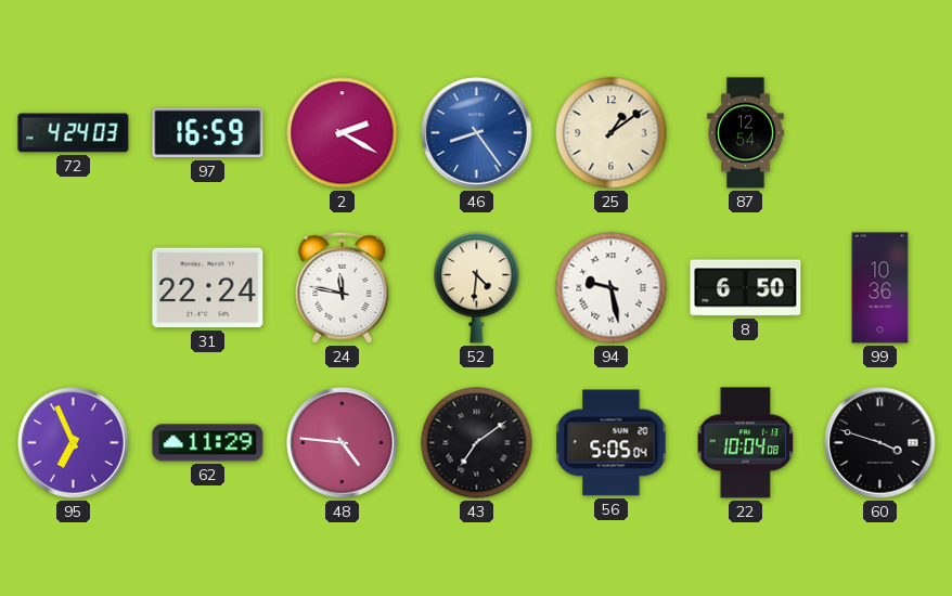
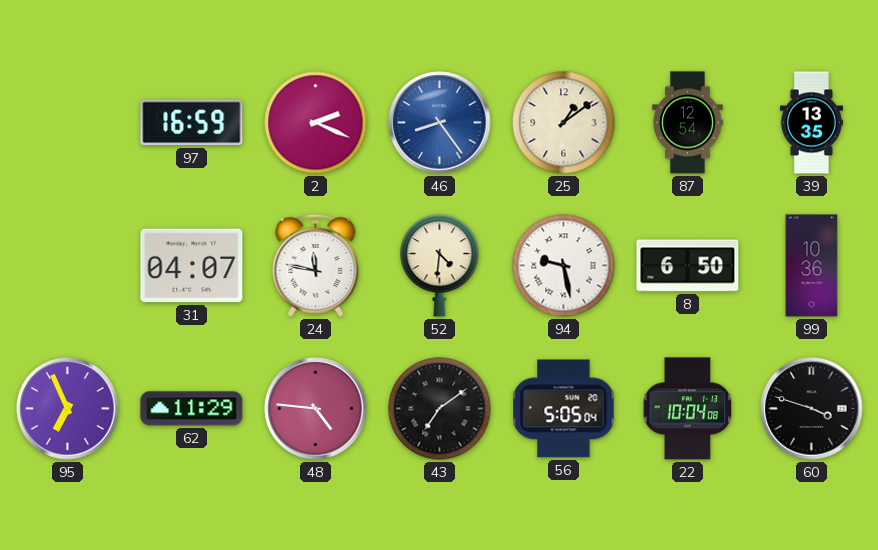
72: 4:24 -> none (74, 133)
2: 2:20 -> 2:19 (316, 123)
39: none -> 13:35 (811, 123)
31: 22:24 -> 04:07 (192, 266)
